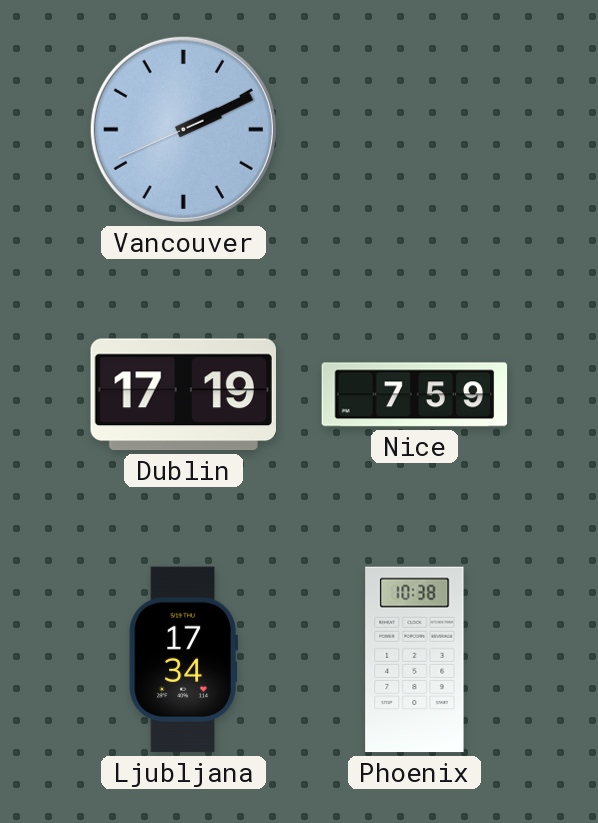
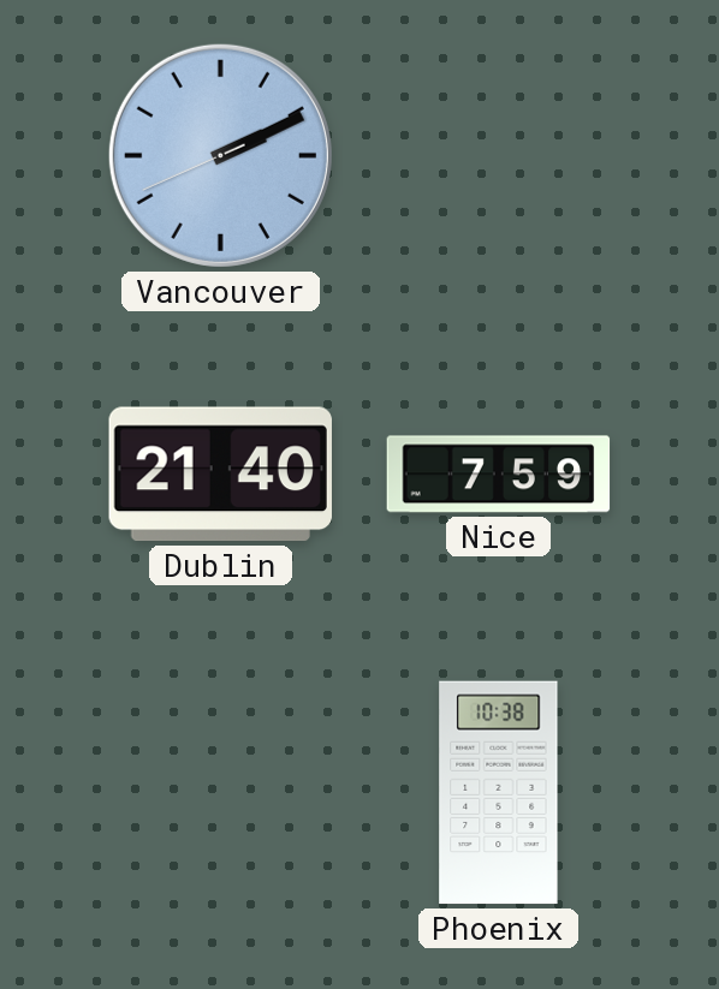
Dublin: 17:19 -> 21:40 (220, 475)
Ljubljana: 17:34 -> none (183, 660)
